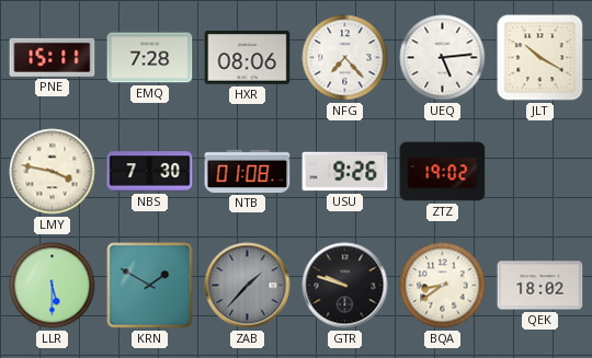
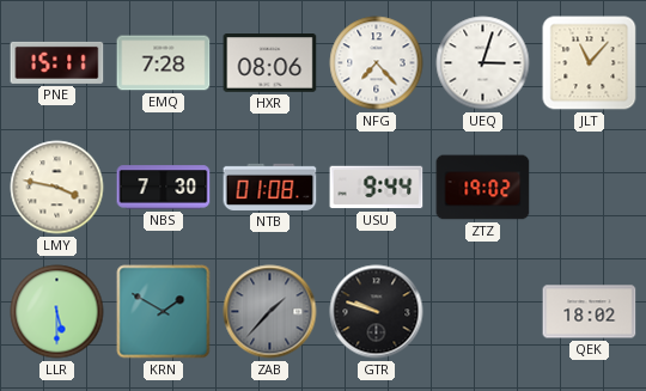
UEQ: 5:14 -> 3:03 (483, 63)
JLT: 10:20 -> 11:07 (590, 63)
USU: 9:26 -> 9:44 (377, 188)
BQA: 8:39 -> none (443, 286)
